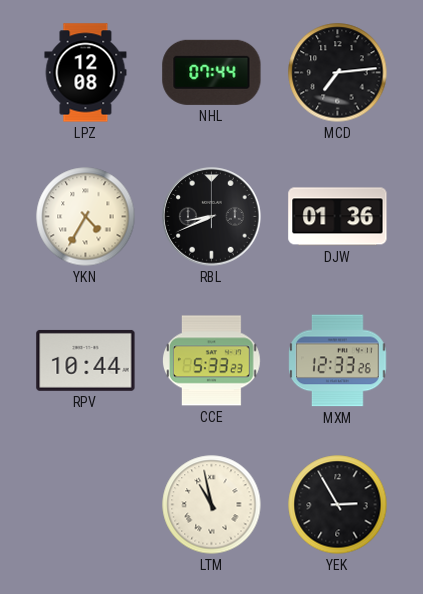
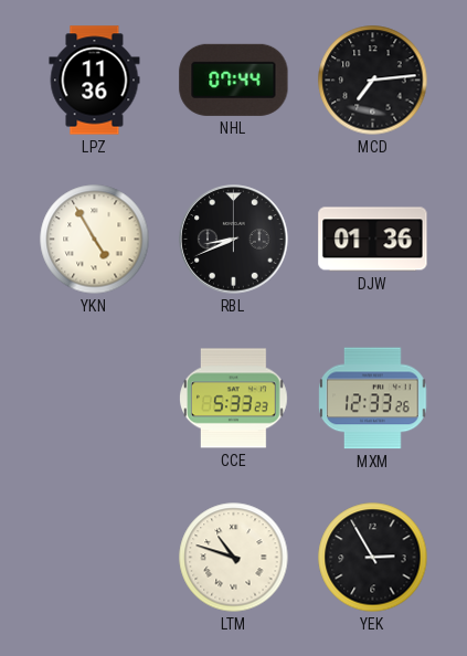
LPZ: 12:08 -> 11:36 (95, 81)
YKN: 4:35 -> 4:55 (95, 240)
RPV: 10:44 -> none (86, 360)
LTM: 10:58 -> 10:48 (234, 558)
